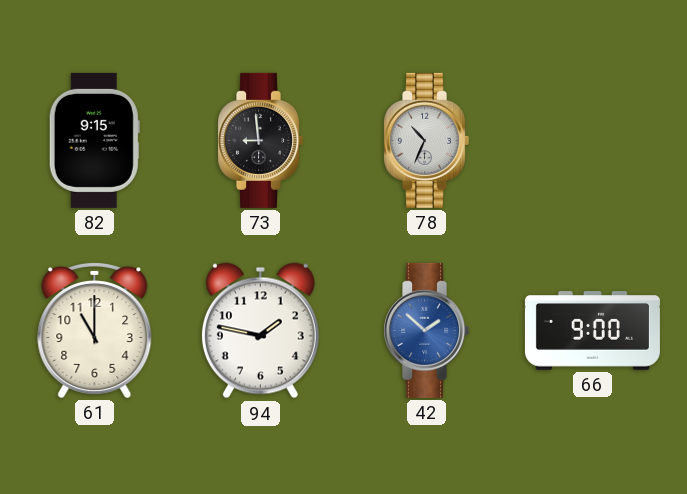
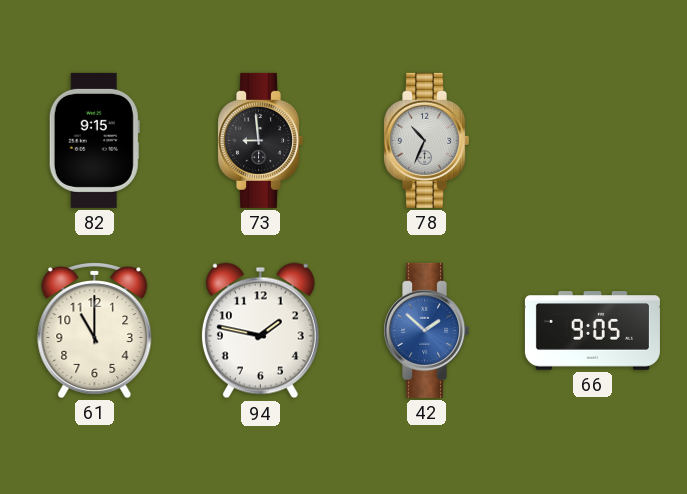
66: 9:00 -> 9:05 (592, 331)
